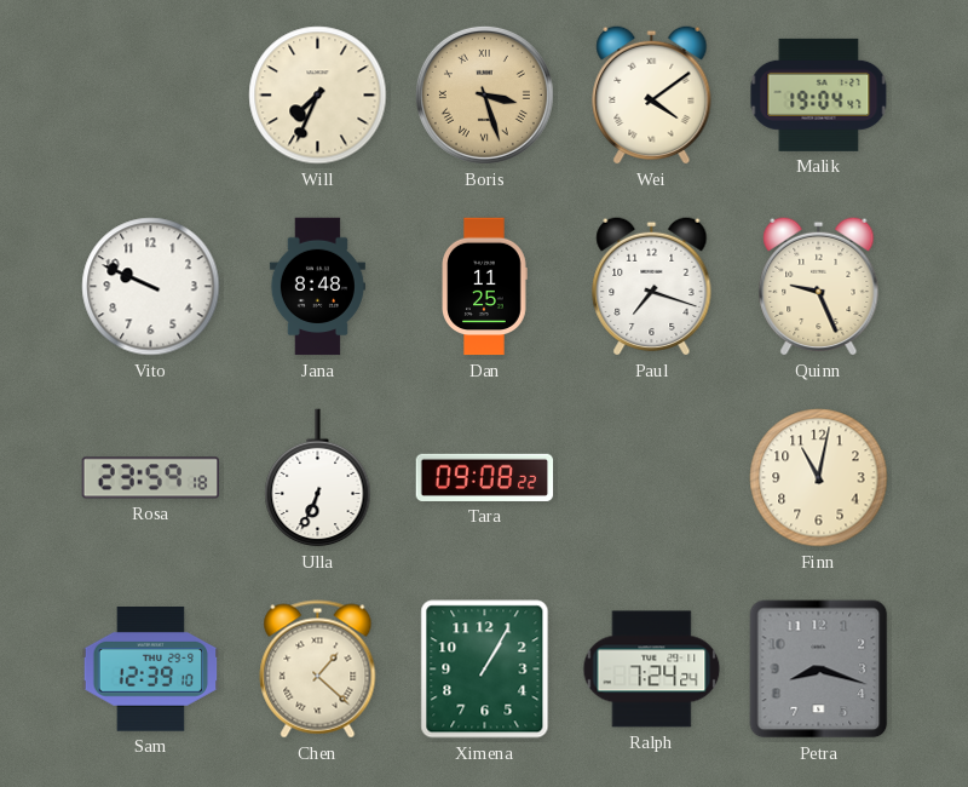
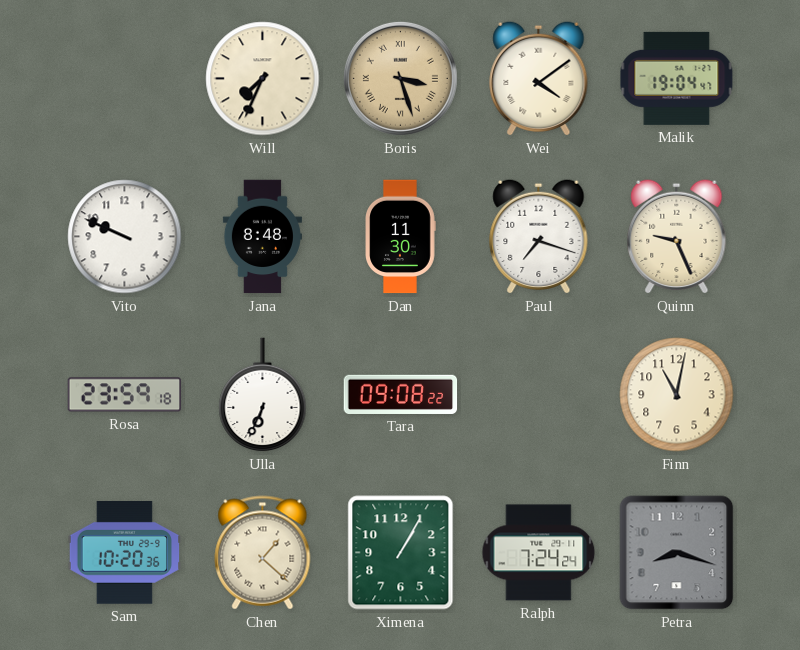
Dan: 11:25 -> 11:30 (400, 237)
Sam: 12:39 -> 10:20 (125, 553)
